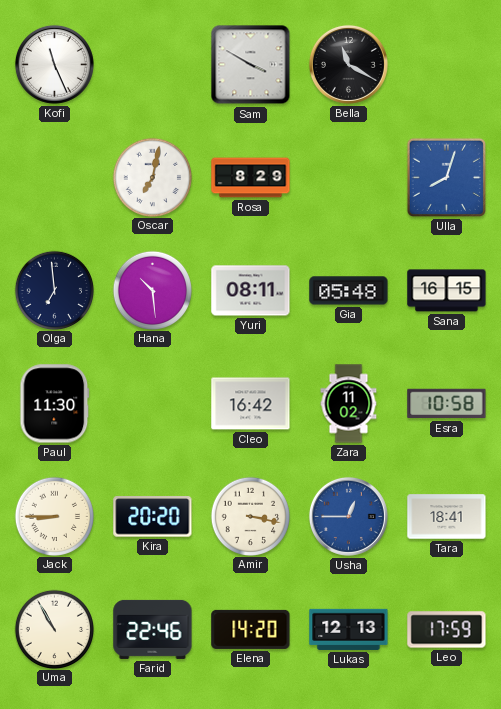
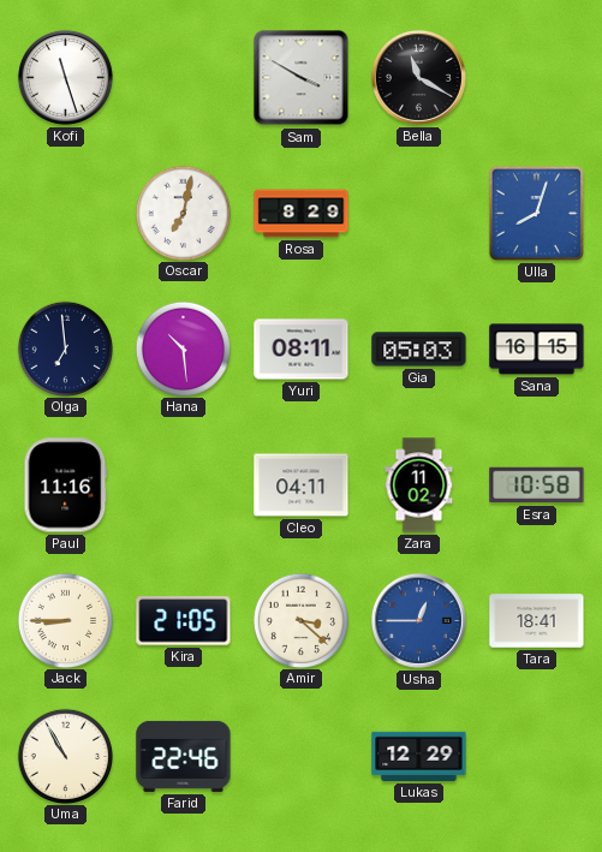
Kofi: 11:26 -> 11:27 (65, 77)
Gia: 05:48 -> 05:03 (419, 350)
Paul: 11:30 -> 11:16 (66, 485)
Cleo: 16:42 -> 04:11 (302, 485)
Kira: 20:20 -> 21:05 (184, 621)
Amir: 3:17 -> 3:22 (300, 620)
Elena: 14:20 -> none (251, 629)
Lukas: 12:13 -> 12:29 (419, 756)
Leo: 17:59 -> none (447, 630)
